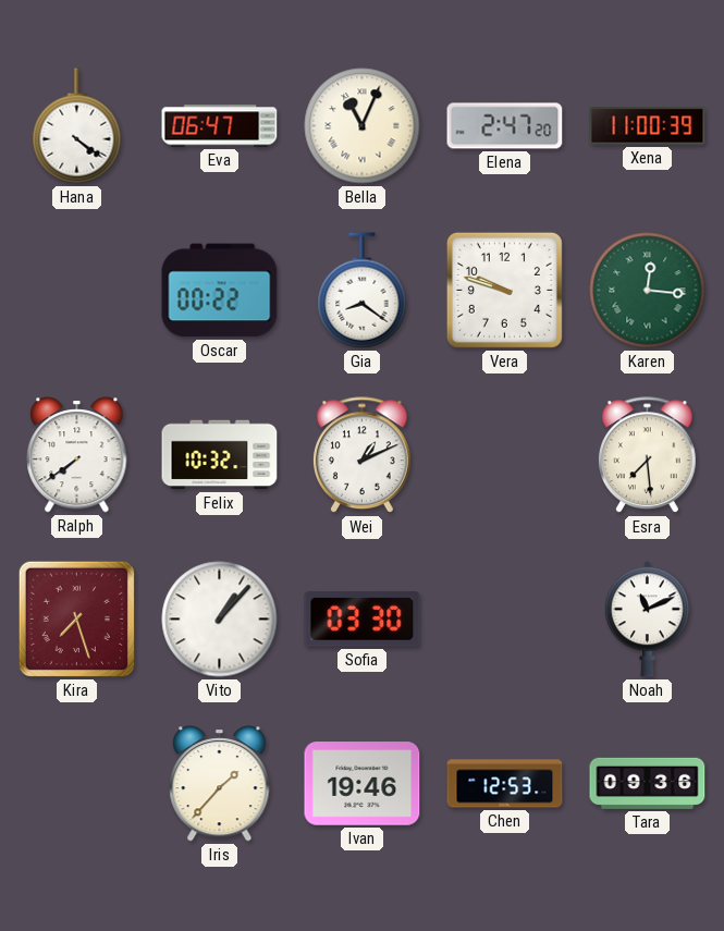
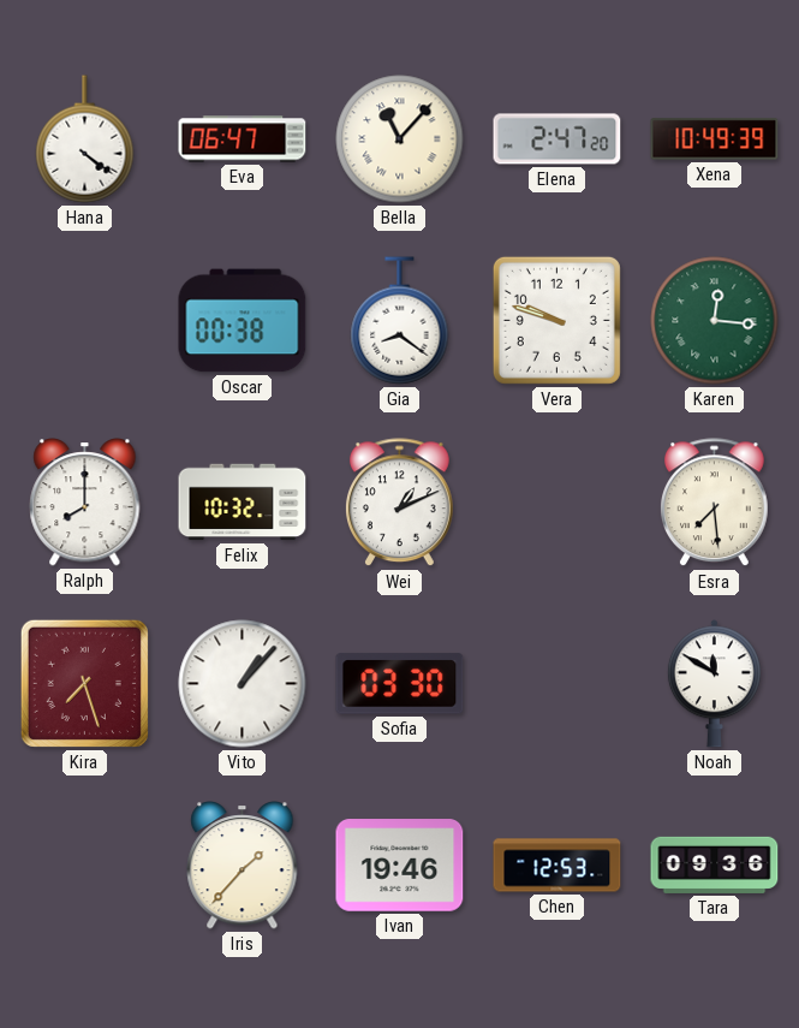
Bella: 11:04 -> 11:07 (400, 139)
Xena: 11:00 -> 10:49 (715, 139)
Oscar: 00:22 -> 00:38 (243, 321)
Ralph: 7:39 -> 8:00 (85, 503)
Noah: 11:11 -> 11:50 (714, 684)
